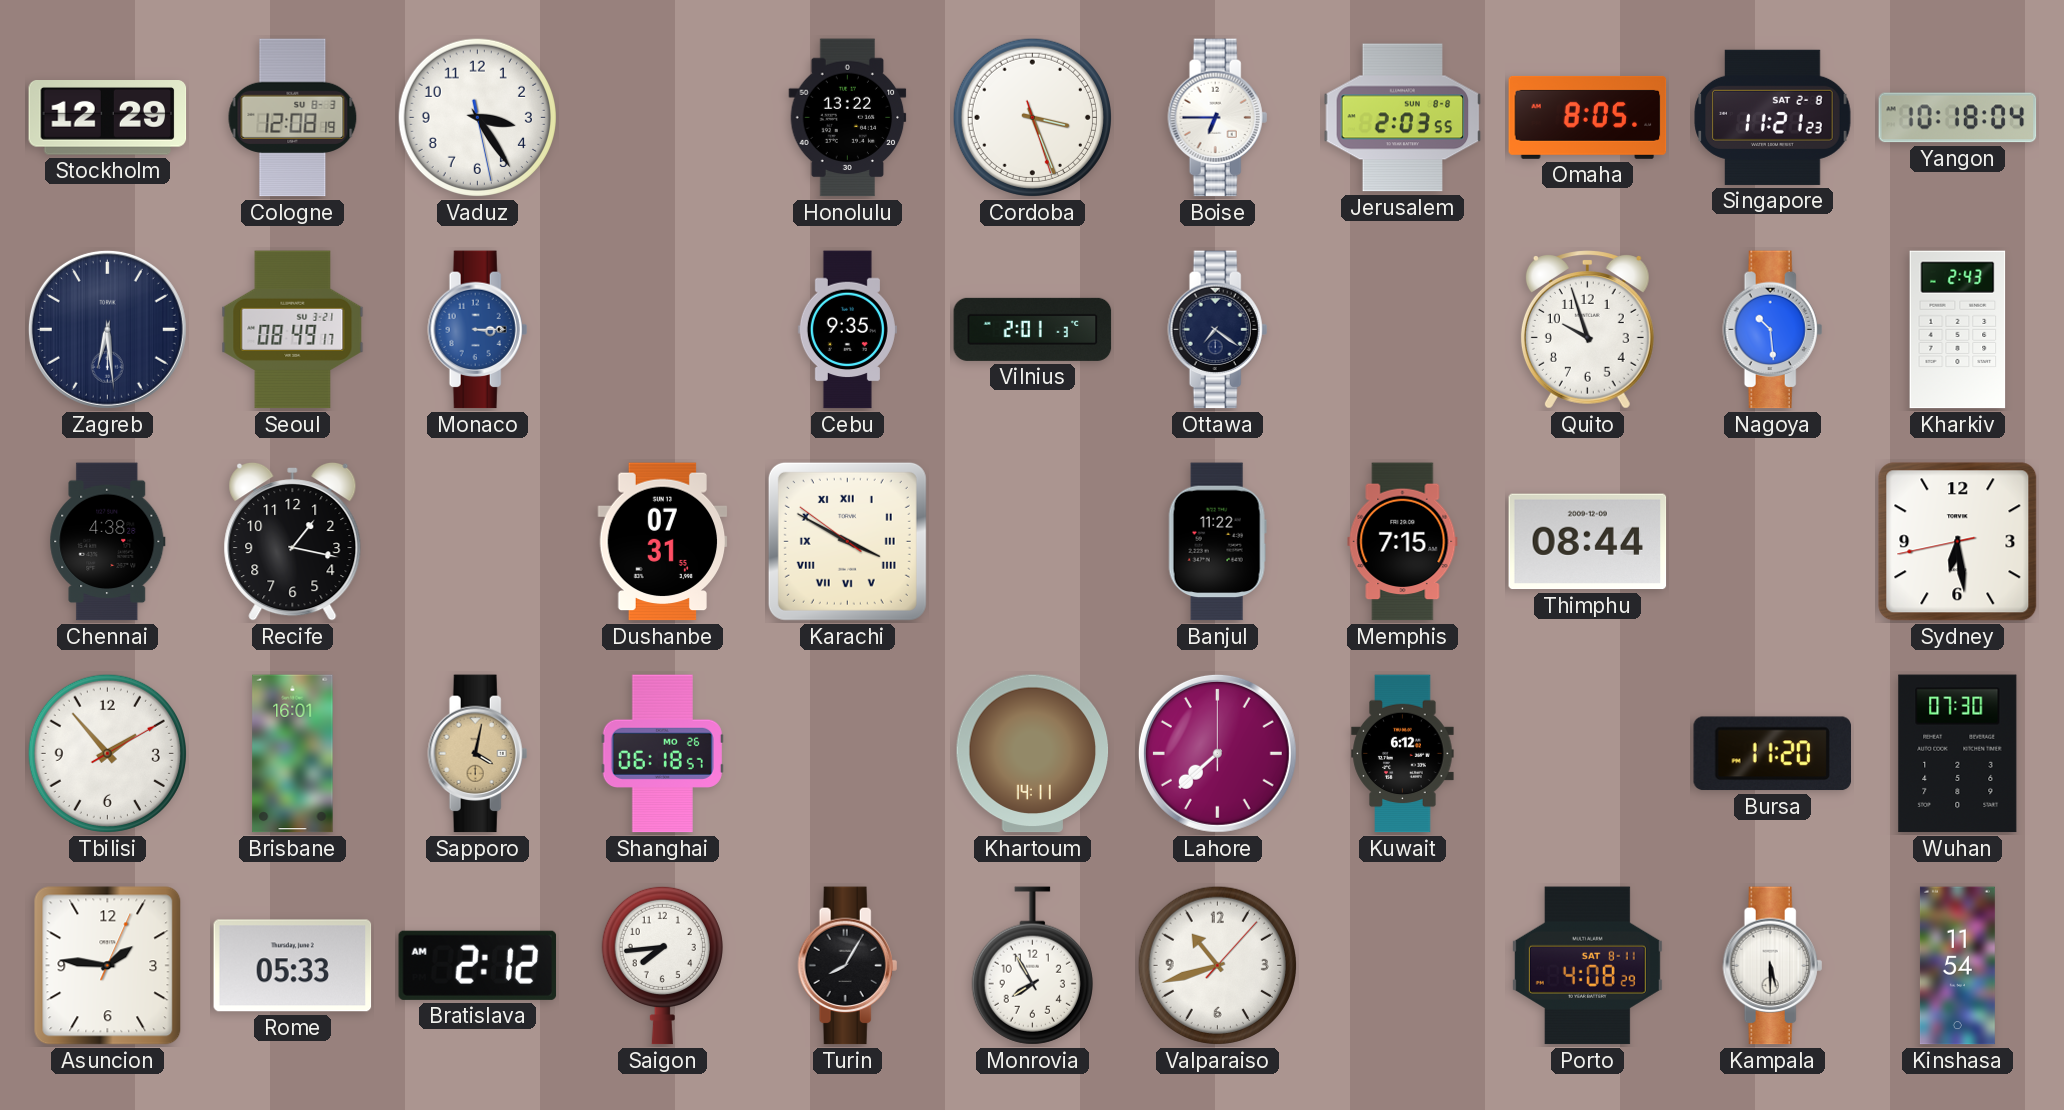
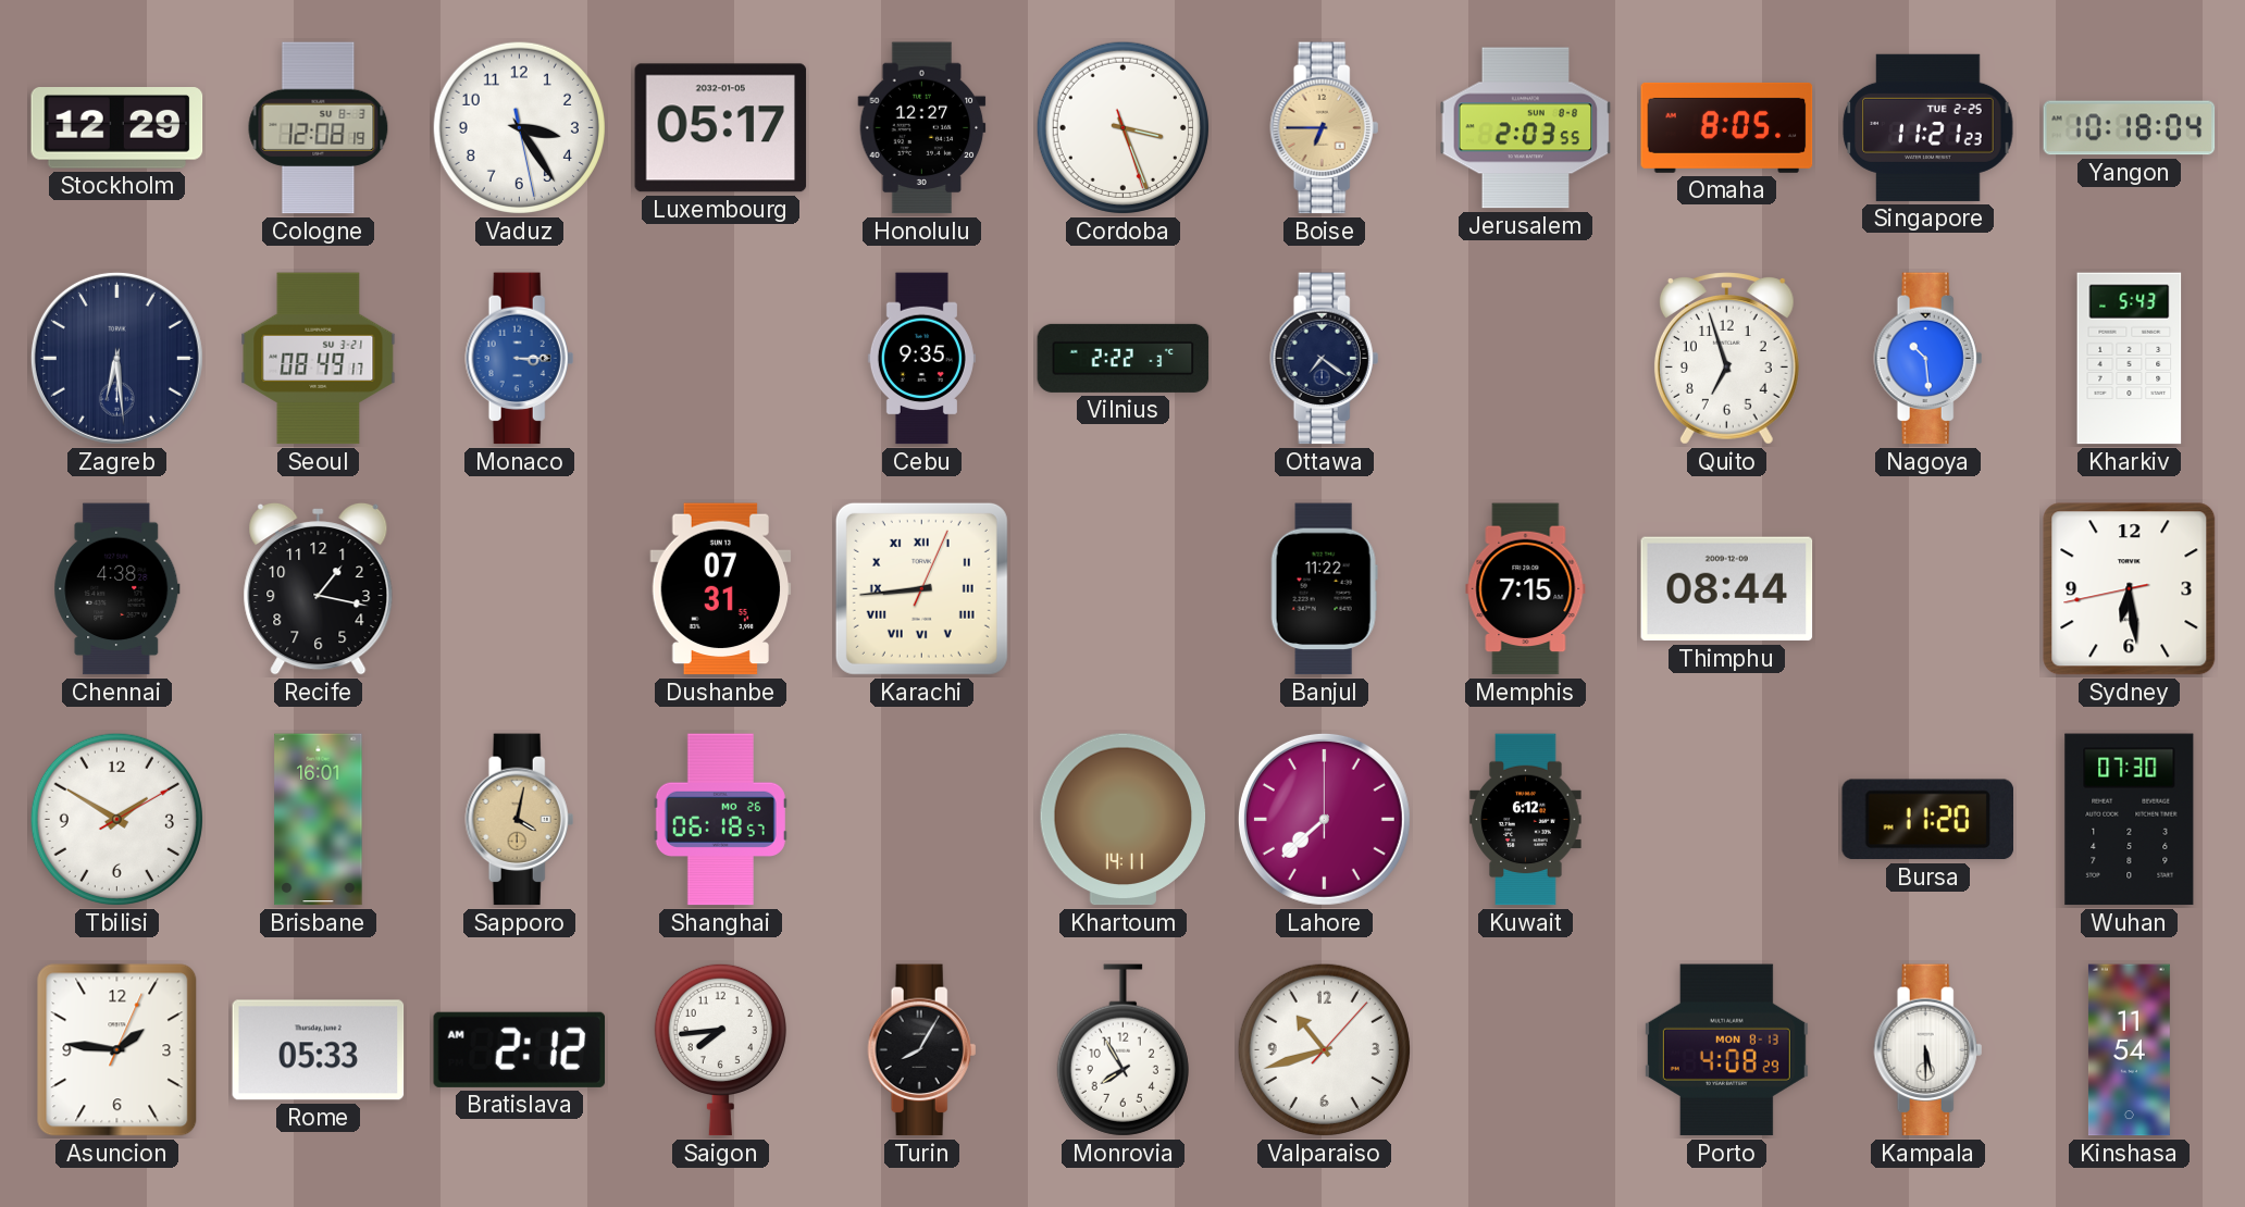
Luxembourg: none -> 05:17 (721, 128)
Honolulu: 13:22 -> 12:27 (922, 128)
Boise dial: white -> champagne (1325, 128)
Singapore date: SAT 2-8 -> TUE 2-25 (1928, 127)
Vilnius: 2:01 -> 2:22 (1124, 358)
Quito: 9:57 -> 6:57 (1726, 359)
Kharkiv: 2:43 -> 5:43 (2130, 359)
Karachi: 3:49 -> 8:44 (921, 588)
Tbilisi: 1:53 -> 1:50 (116, 819)
Porto date: SAT 8-11 -> MON 8-13 (1726, 1050)
